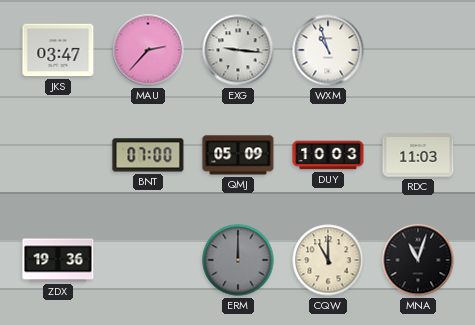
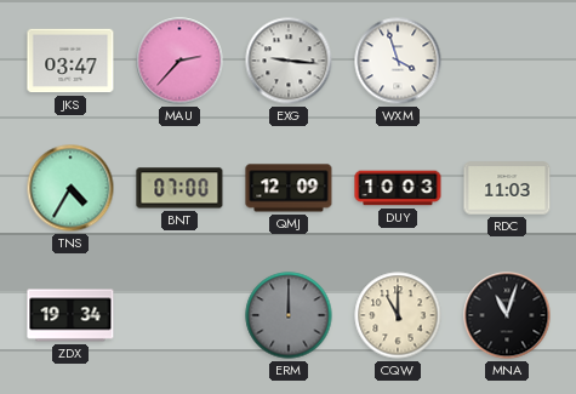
WXM: 10:57 -> 3:57 (398, 61)
TNS: none -> 4:35 (70, 188)
QMJ: 05:09 -> 12:09 (289, 188)
ZDX: 19:36 -> 19:34 (70, 315)
